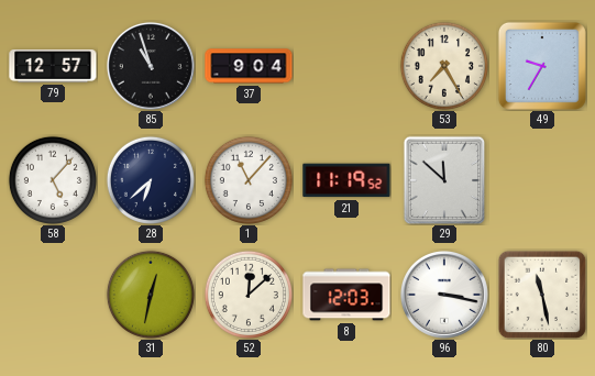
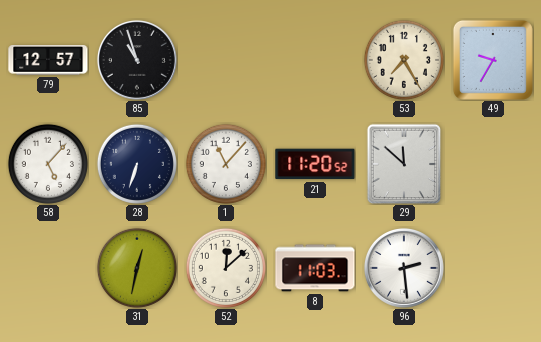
37: 9:04 -> none (249, 66)
28: 6:38 -> 6:33 (137, 164)
21: 11:19 -> 11:20 (315, 164)
8: 12:03 -> 11:03 (315, 268)
96: 3:17 -> 2:29 (404, 268)
80: 11:28 -> none (542, 295)
